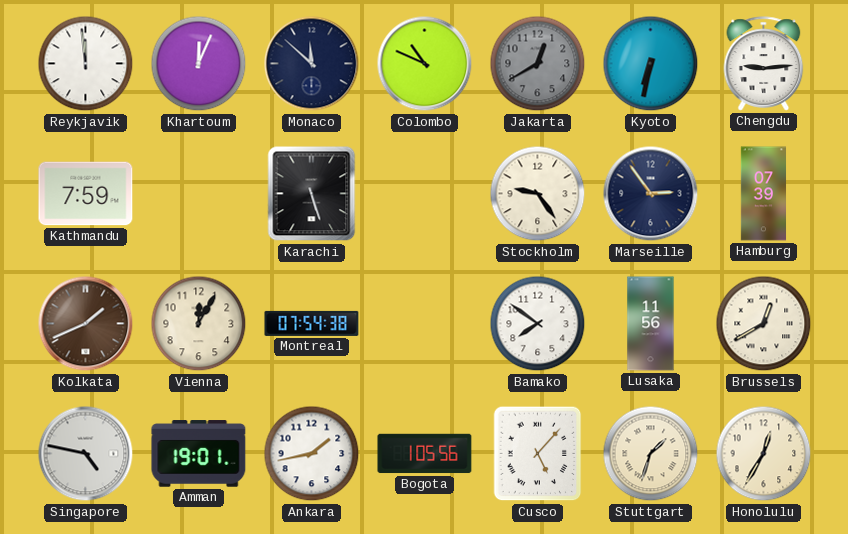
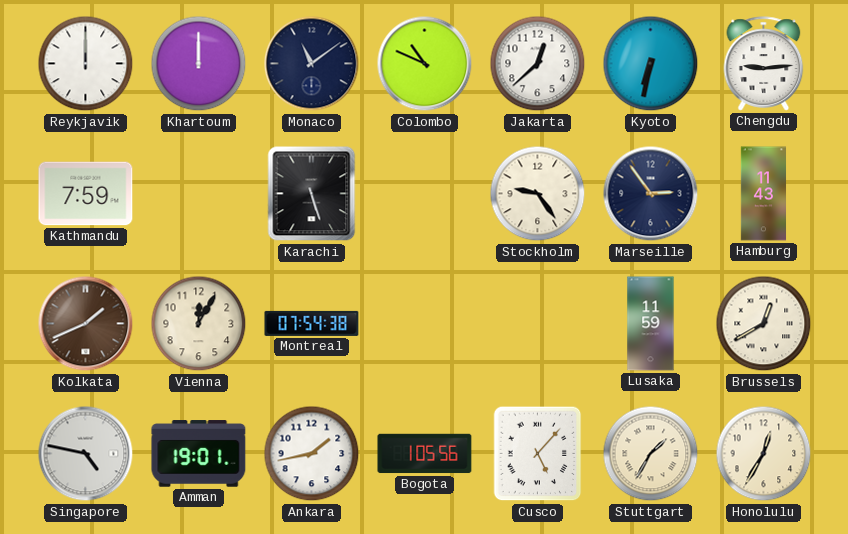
Reykjavik: 11:59 -> 12:00 (86, 64)
Khartoum: 12:04 -> 12:00 (199, 64)
Monaco: 11:52 -> 11:09 (312, 64)
Jakarta: 12:40 -> 12:38 (538, 64)
Jakarta dial: grey -> white (538, 64)
Hamburg: 07:39 -> 11:43 (764, 194)
Bamako: 7:51 -> none (538, 324)
Lusaka: 11:56 -> 11:59 (651, 324)
Stuttgart: 1:33 -> 1:35 (651, 454)
